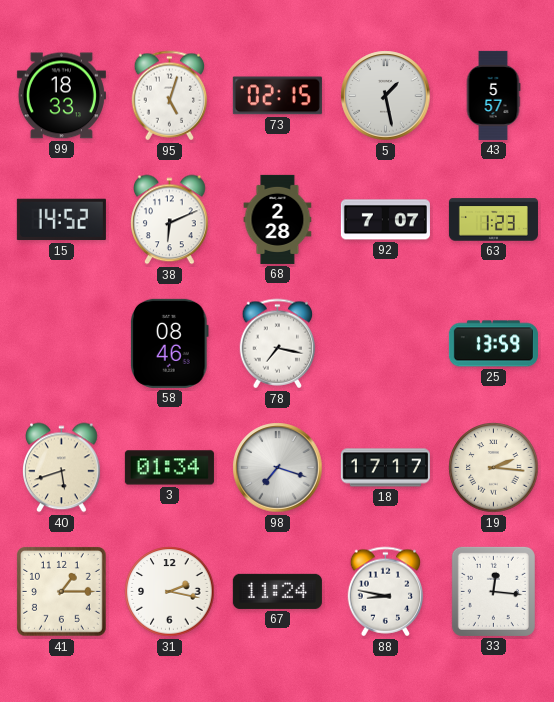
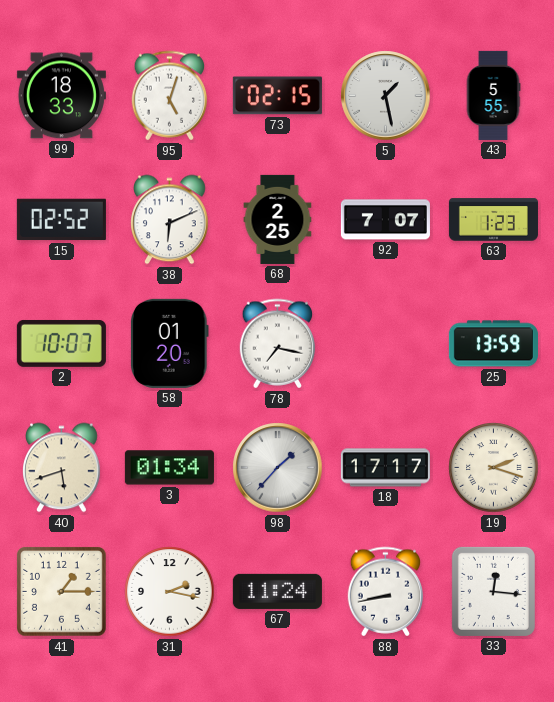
43: 5:57 -> 5:55 (493, 95)
15: 14:52 -> 02:52 (61, 220)
68: 2:28 -> 2:25 (278, 219)
2: none -> 10:07 (61, 343)
58: 08:46 -> 01:20 (170, 343)
98: 7:18 -> 1:37 (278, 468)
19: 2:16 -> 2:18 (494, 468)
88: 8:47 -> 8:43 (386, 592)
